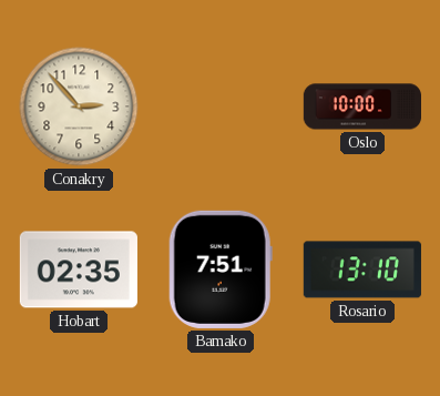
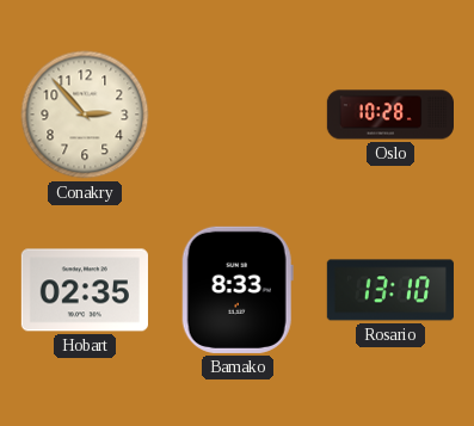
Oslo: 10:00 -> 10:28 (389, 115)
Bamako: 7:51 -> 8:33 (238, 290)
